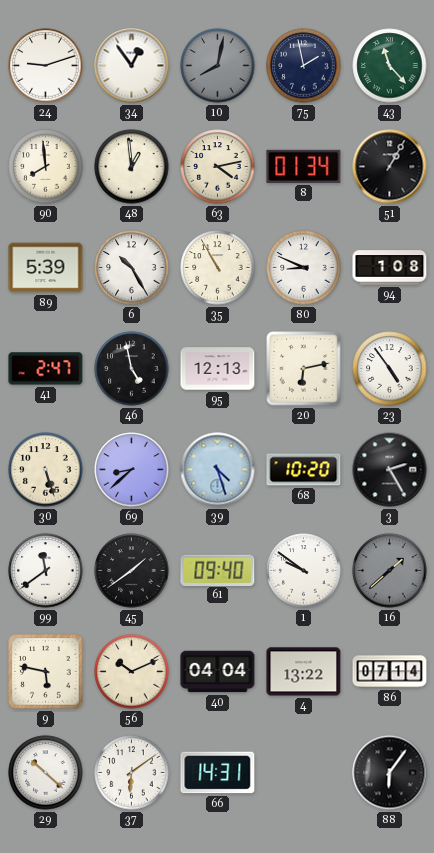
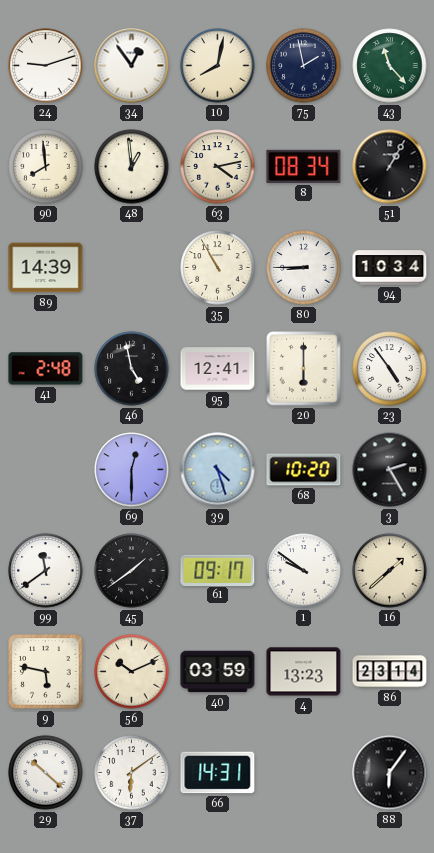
10 dial: grey -> cream (218, 66)
8: 01:34 -> 08:34 (304, 166)
89: 5:39 -> 14:39 (46, 268)
6: 10:25 -> none (132, 268)
80: 8:49 -> 8:45 (304, 268)
94: 1:08 -> 10:34 (390, 268)
41: 2:47 -> 2:48 (46, 369)
95: 12:13 -> 12:41 (218, 369)
20: 6:13 -> 6:00 (304, 369)
30: 5:27 -> none (46, 470)
69: 8:38 -> 12:30 (132, 470)
61: 09:40 -> 09:17 (218, 570)
16 dial: grey -> cream (390, 571)
40: 04:04 -> 03:59 (218, 672)
4: 13:22 -> 13:23 (304, 672)
86: 07:14 -> 23:14 (390, 672)
